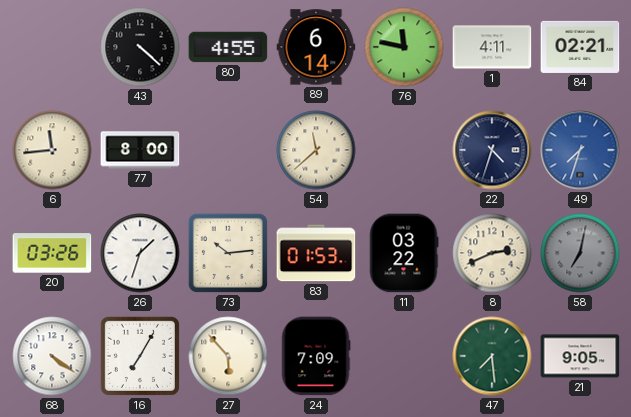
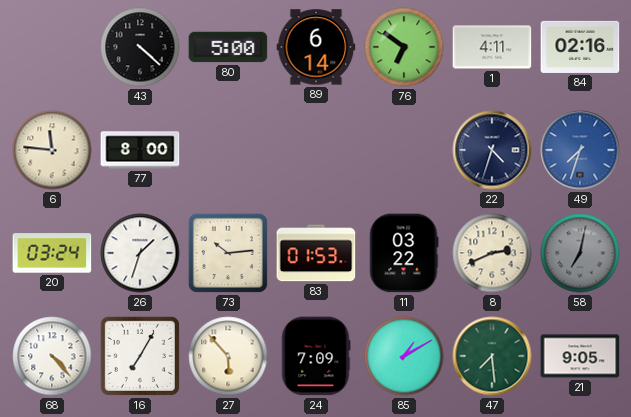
80: 4:55 -> 5:00 (228, 47)
76: 11:47 -> 6:51 (404, 47)
84: 02:21 -> 02:16 (580, 47)
6: 11:44 -> 11:46 (52, 150)
54: 11:38 -> none (316, 150)
20: 03:26 -> 03:24 (52, 253)
68: 4:21 -> 4:23 (52, 356)
85: none -> 1:10 (404, 356)
